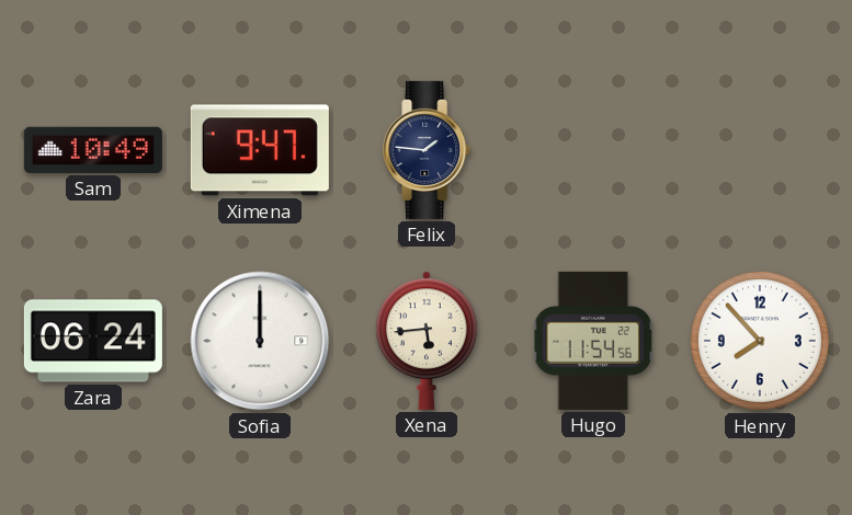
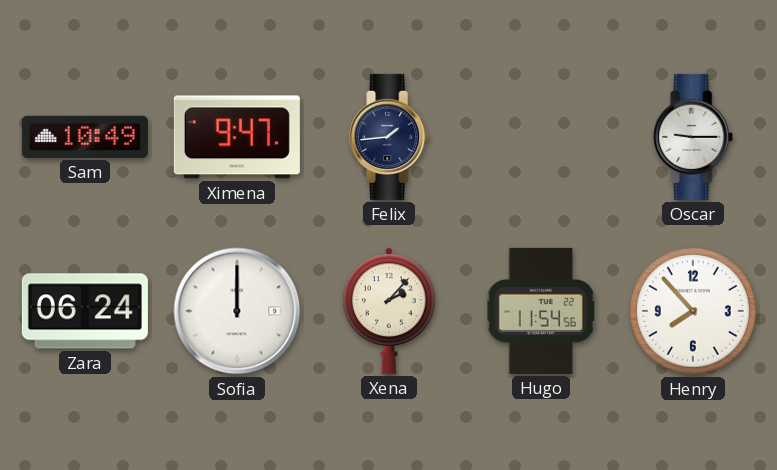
Felix: 1:46 -> 1:44 (390, 137)
Oscar: none -> 9:15 (694, 137)
Xena: 5:44 -> 2:07 (389, 311)
